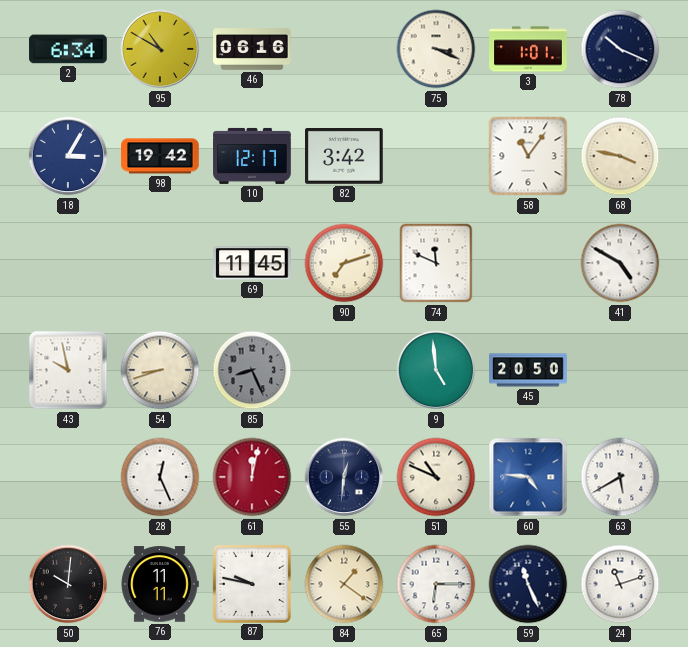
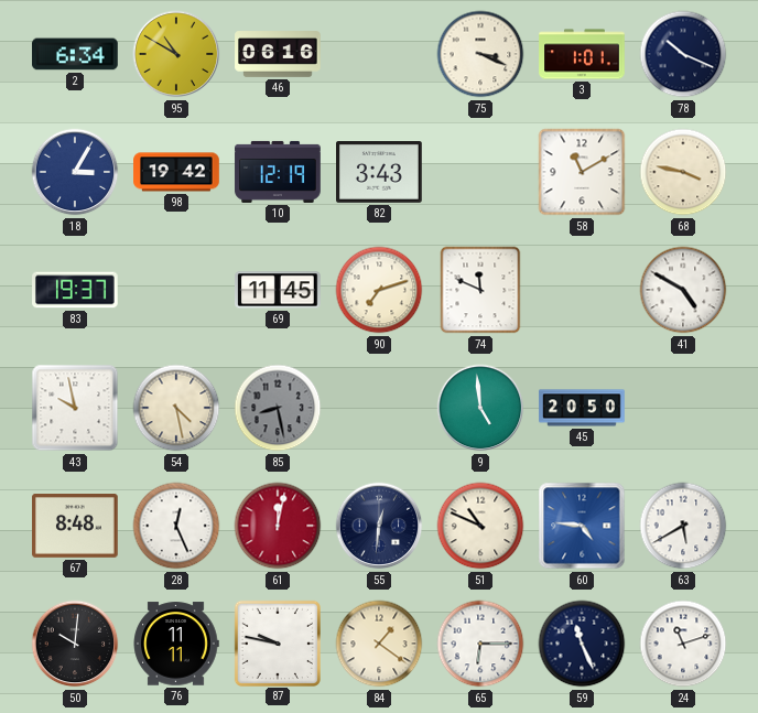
10: 12:17 -> 12:19 (278, 172)
82: 3:42 -> 3:43 (379, 173)
58: 11:06 -> 11:10 (582, 172)
83: none -> 19:37 (75, 290)
54: 8:42 -> 4:28 (176, 408)
85: 8:26 -> 8:28 (278, 408)
67: none -> 8:48 (75, 527)
